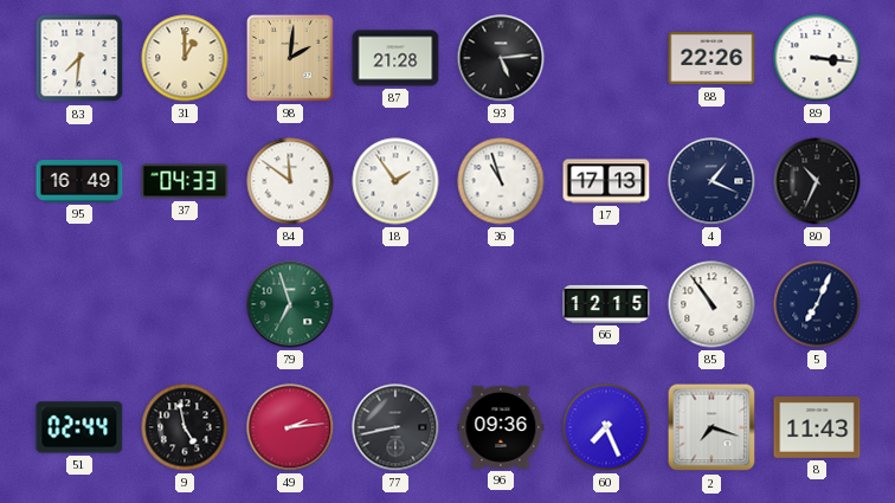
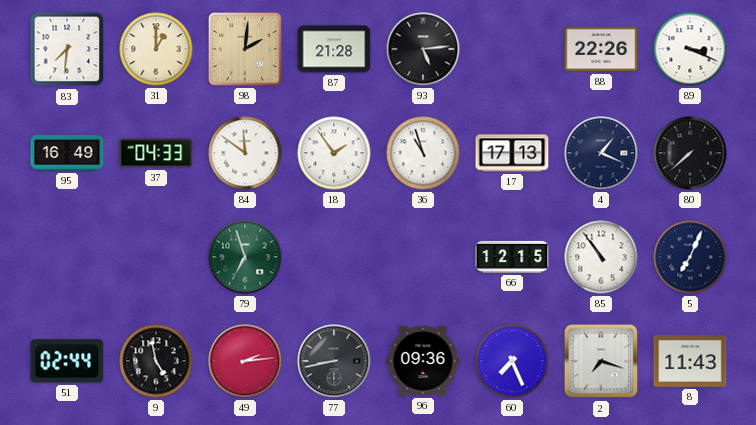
89: 3:16 -> 3:19 (690, 49)
80: 10:34 -> 7:38 (690, 153)
